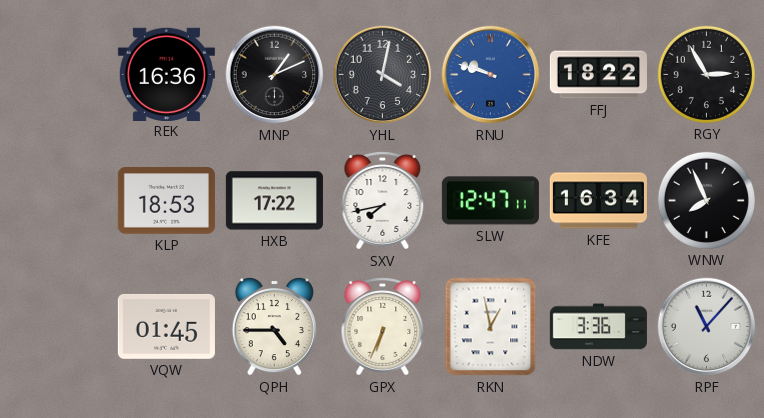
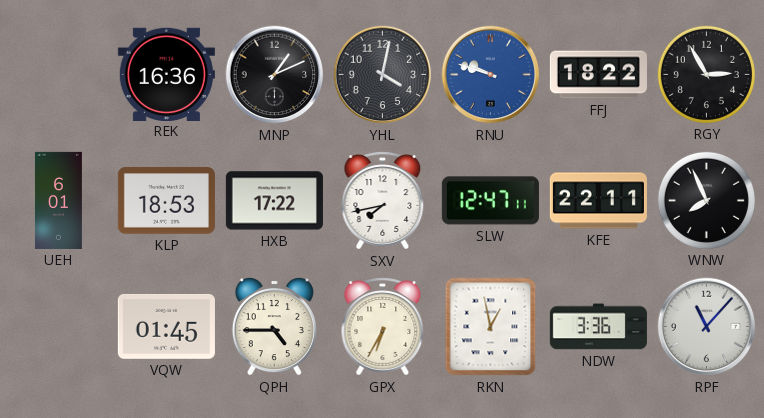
UEH: none -> 6:01 (58, 200)
KFE: 16:34 -> 22:11 (598, 201)
GPX: 6:34 -> 6:35 (383, 327)
